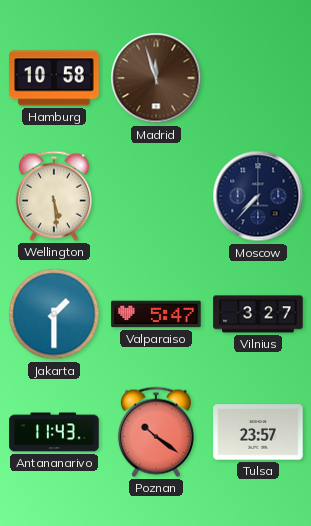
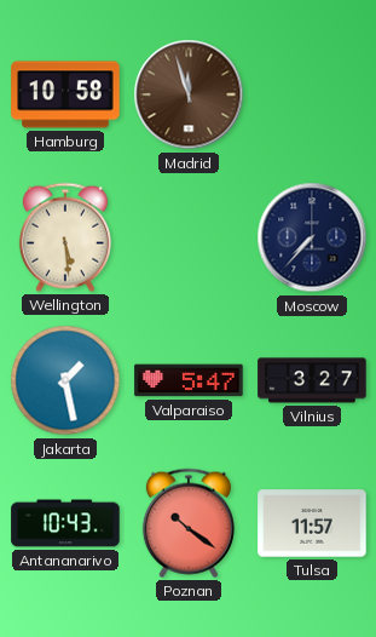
Jakarta: 1:30 -> 1:28 (65, 380)
Antananarivo: 11:43 -> 10:43 (65, 523)
Tulsa: 23:57 -> 11:57 (312, 523)
